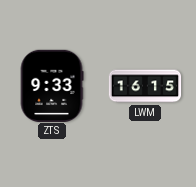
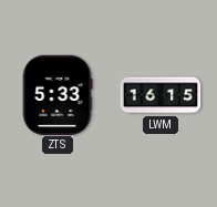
ZTS: 9:33 -> 5:33 (58, 94)
